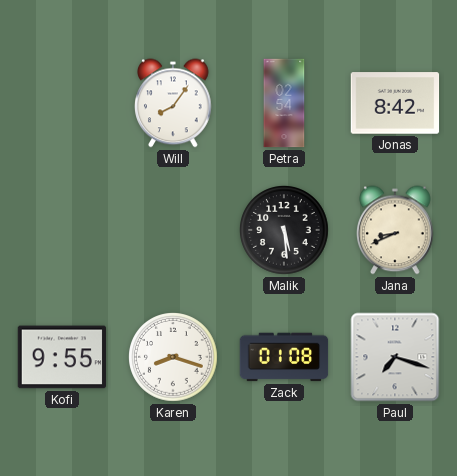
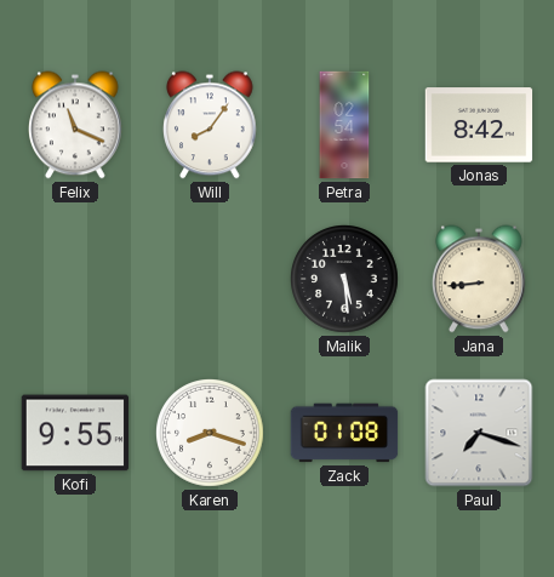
Felix: none -> 11:19 (75, 125)
Jana: 8:41 -> 8:44 (479, 279)
